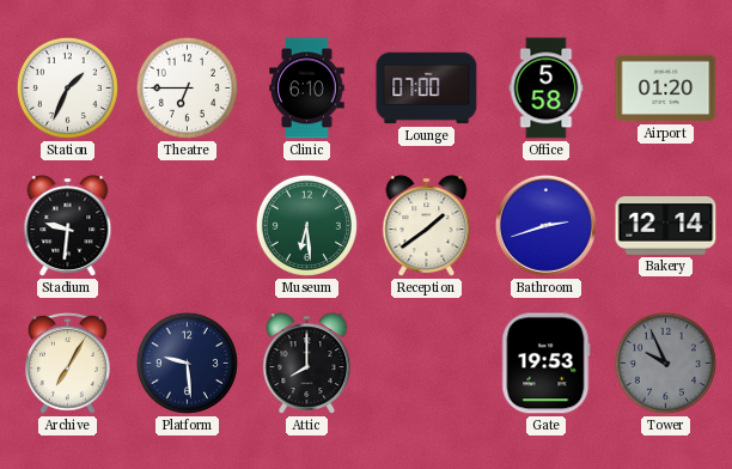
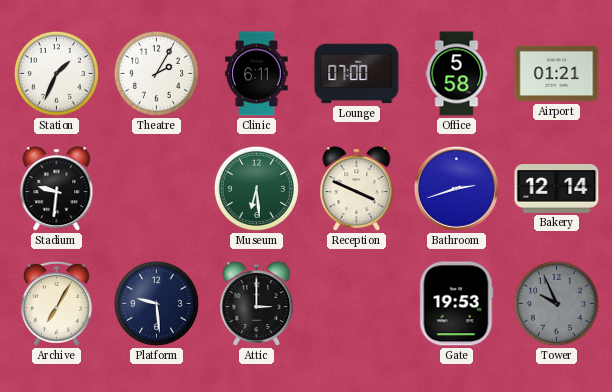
Theatre: 6:45 -> 2:05 (156, 73)
Clinic: 6:10 -> 6:11 (257, 74)
Airport: 01:20 -> 01:21 (557, 74)
Reception: 1:39 -> 3:49 (357, 189)
Attic: 8:00 -> 3:00 (257, 304)
